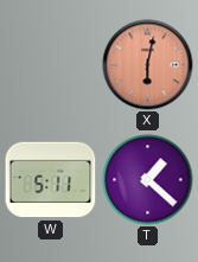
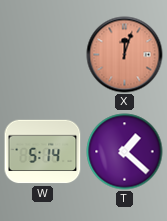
X: 6:02 -> 12:03 (125, 55)
W: 5:11 -> 5:14 (43, 152)
